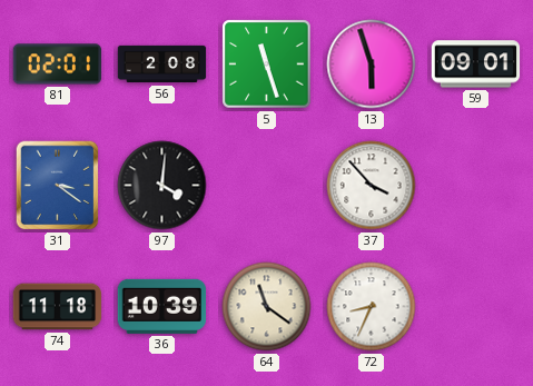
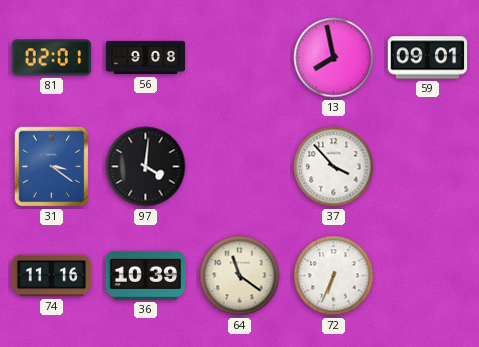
56: 2:08 -> 9:08 (146, 58)
5: 11:27 -> none (267, 65)
13: 5:57 -> 7:58 (334, 58)
74: 11:18 -> 11:16 (52, 276)
72: 8:34 -> 6:34 (334, 276)
